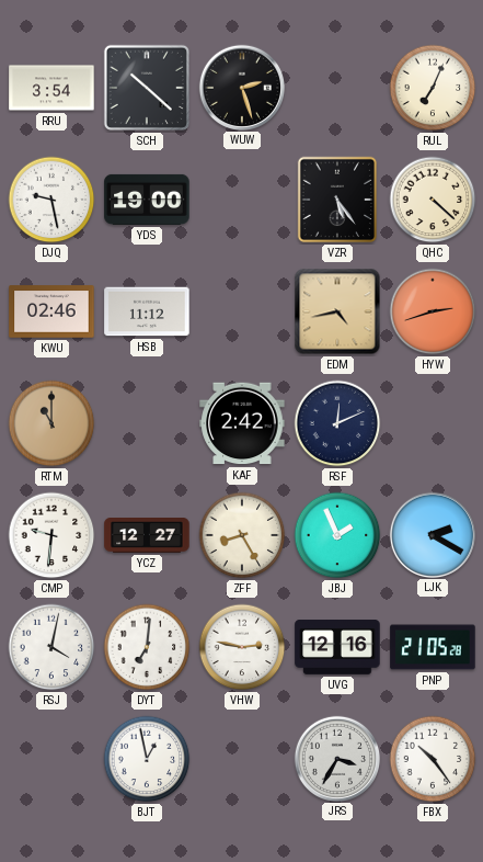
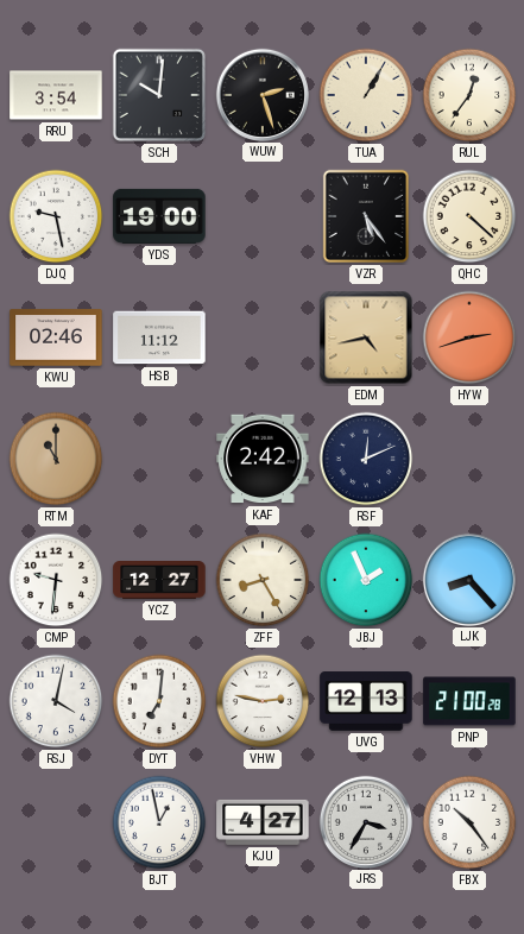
SCH: 10:22 -> 10:01 (159, 95)
TUA: none -> 1:05 (366, 95)
RUL: 7:04 -> 12:36 (469, 95)
LJK: 2:20 -> 8:23 (468, 579)
UVG: 12:16 -> 12:13 (366, 702)
PNP: 21:05 -> 21:00 (469, 701)
KJU: none -> 4:27 (263, 822)
